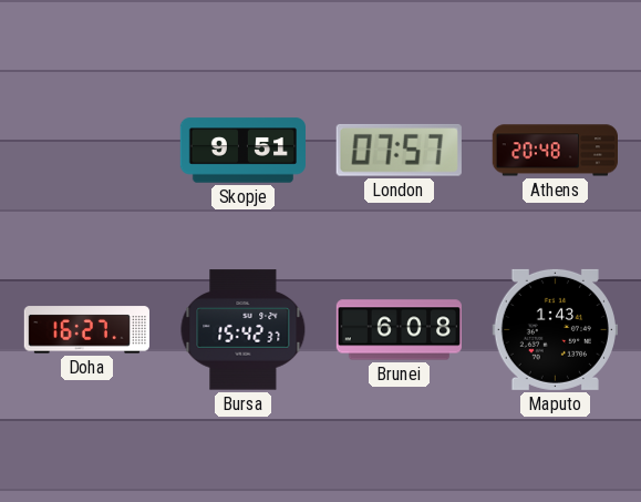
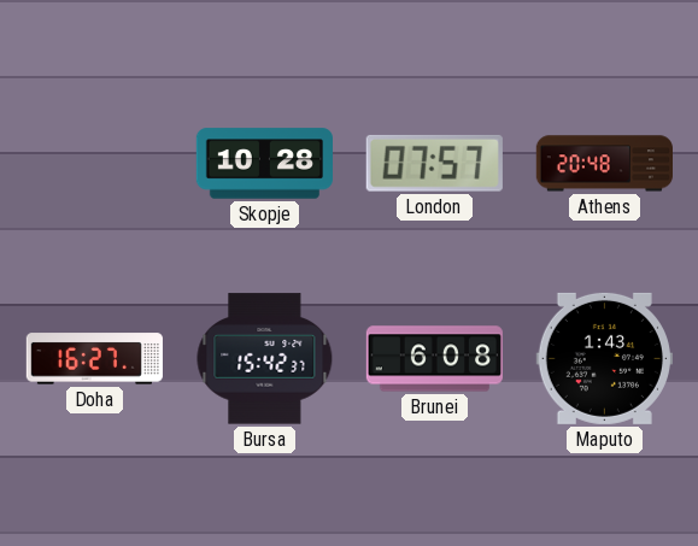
Skopje: 9:51 -> 10:28 (264, 164)
